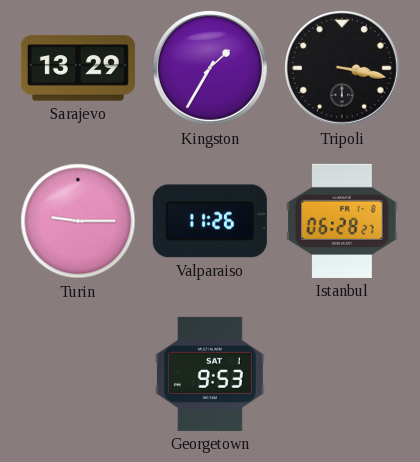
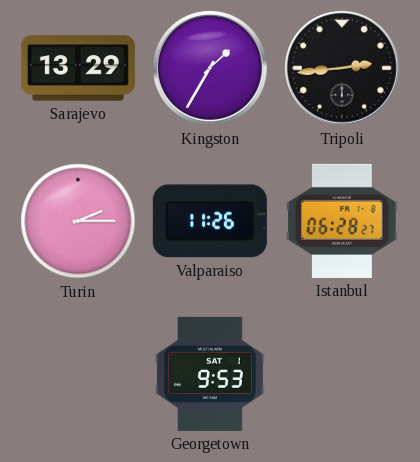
Tripoli: 3:17 -> 2:44 (343, 69)
Turin: 9:15 -> 2:15 (78, 221)
